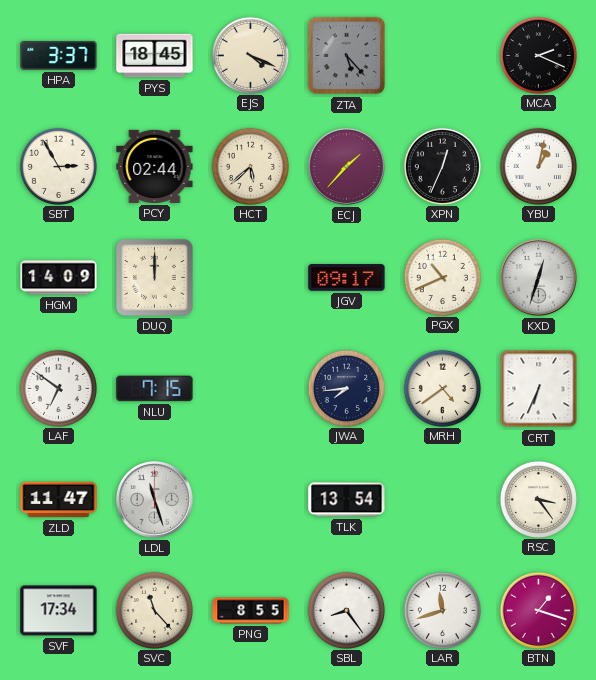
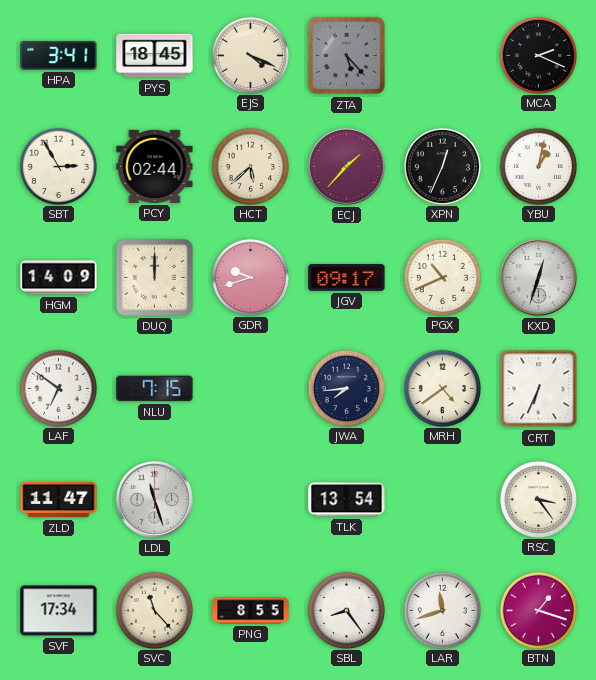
HPA: 3:37 -> 3:41 (59, 55)
GDR: none -> 9:42 (250, 277)
